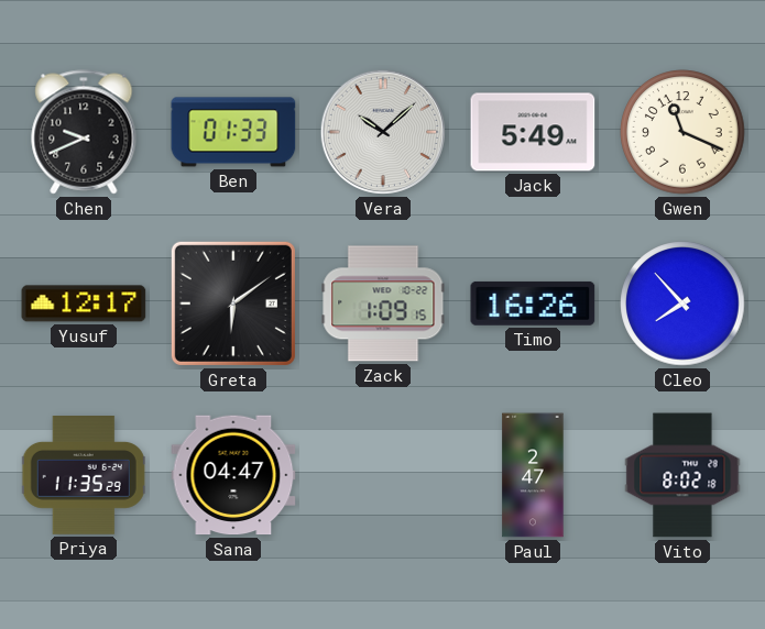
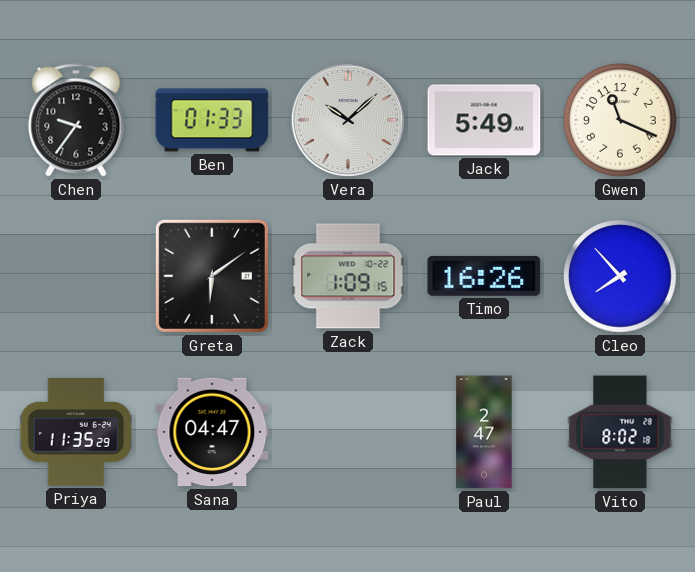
Chen: 9:41 -> 9:36 (76, 120)
Yusuf: 12:17 -> none (84, 304)
